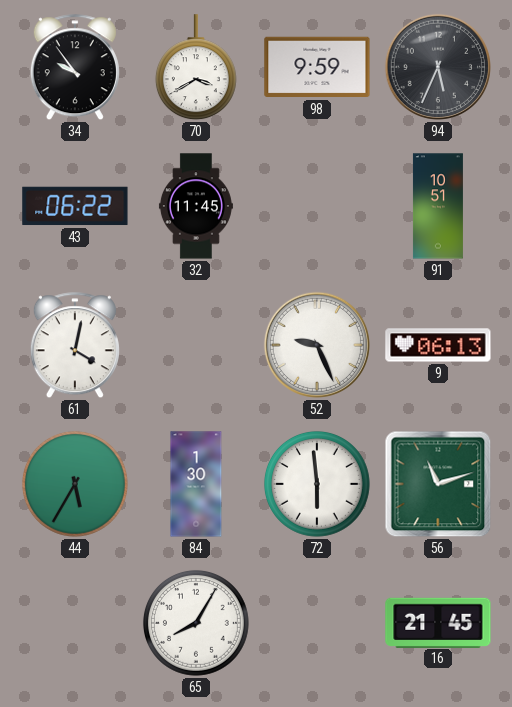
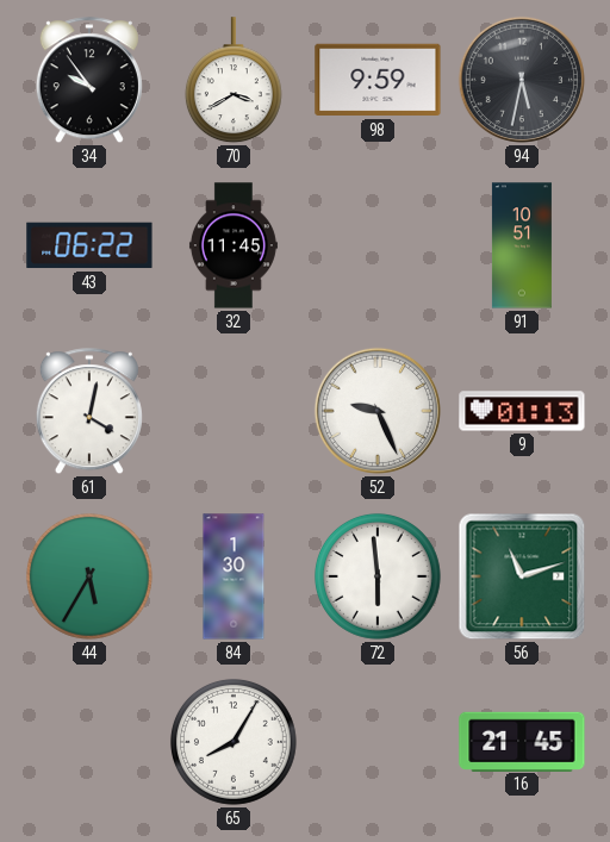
94: 5:34 -> 5:32 (522, 80)
9: 06:13 -> 01:13 (522, 411)
